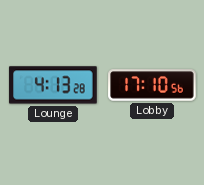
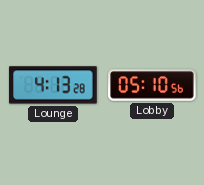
Lobby: 17:10 -> 05:10 (152, 85)
